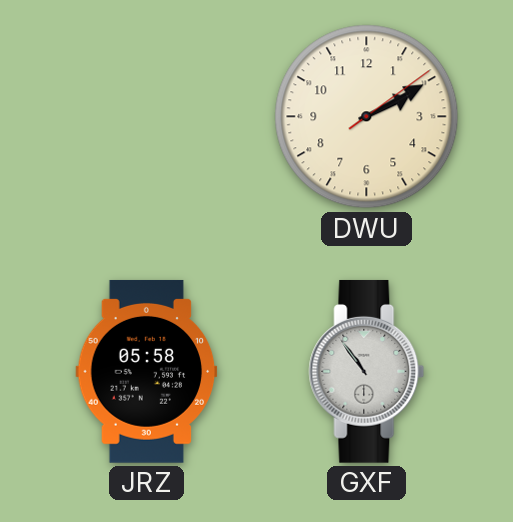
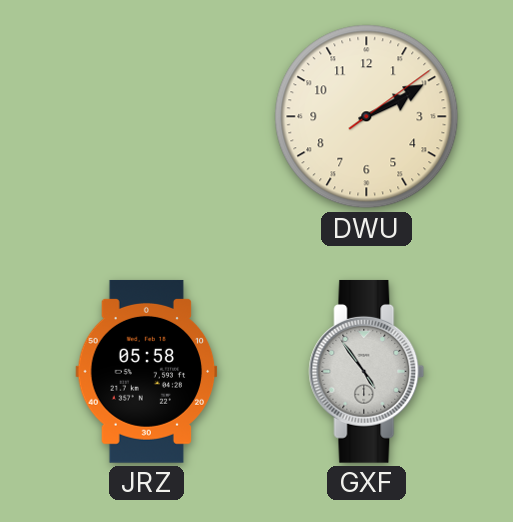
GXF: 10:54 -> 4:54 (367, 371)
